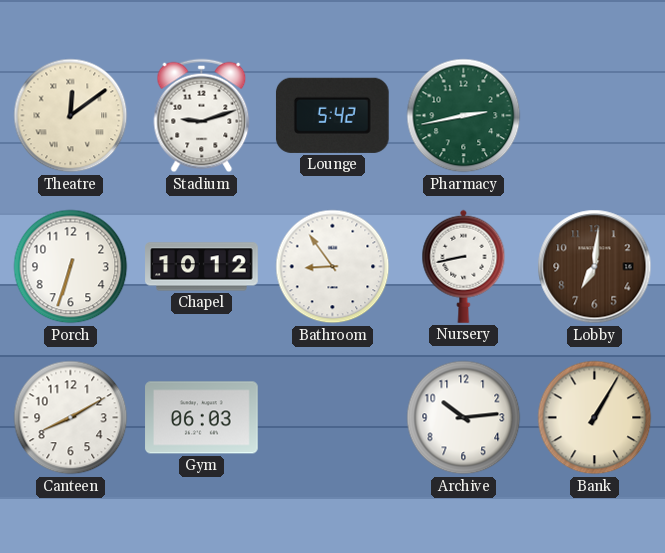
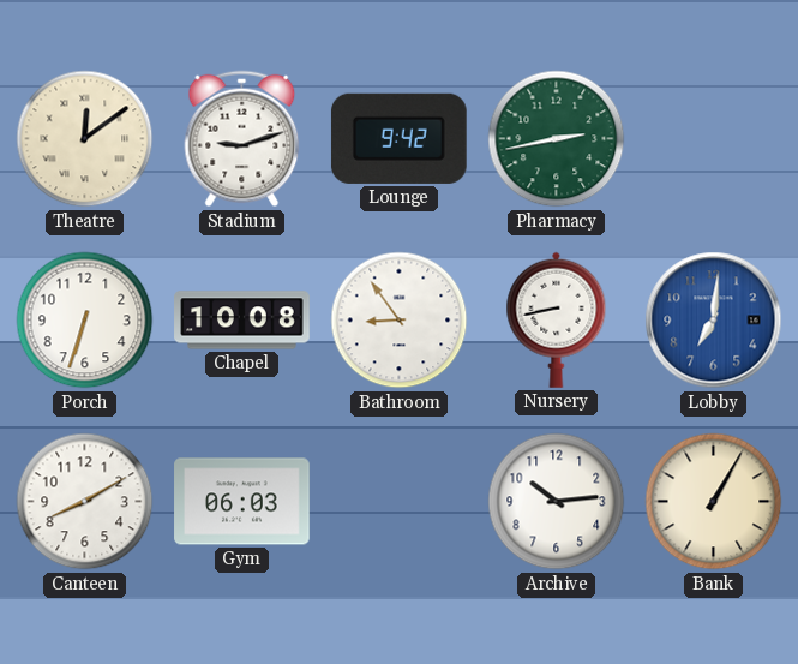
Lounge: 5:42 -> 9:42 (398, 138)
Chapel: 10:12 -> 10:08 (242, 321)
Lobby dial: brown -> blue (714, 321)
